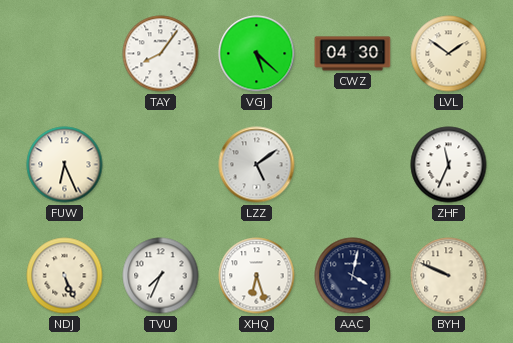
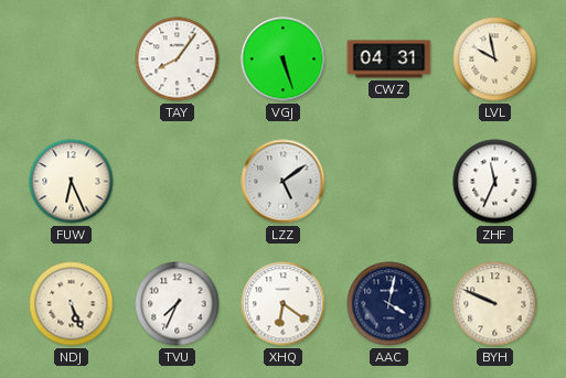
VGJ: 5:22 -> 5:27 (284, 60)
CWZ: 04:30 -> 04:31 (389, 60)
LVL: 1:51 -> 9:58 (495, 60)
XHQ: 6:27 -> 6:21 (284, 304)
